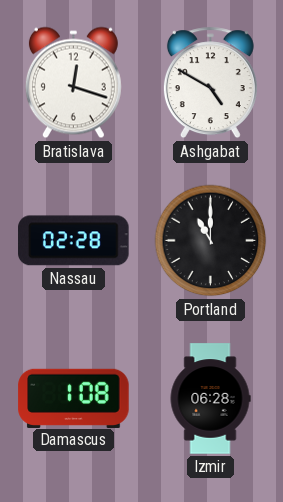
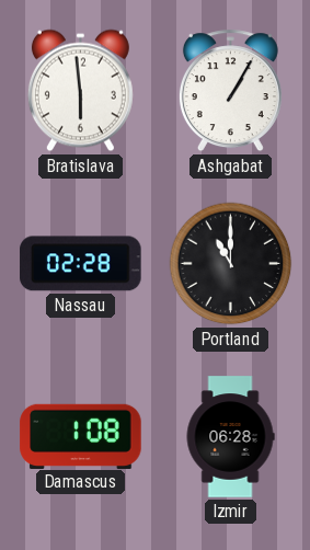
Bratislava: 12:18 -> 5:59 (80, 91)
Ashgabat: 4:50 -> 1:05 (230, 91)
